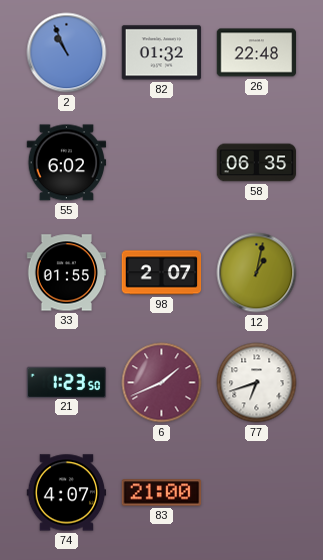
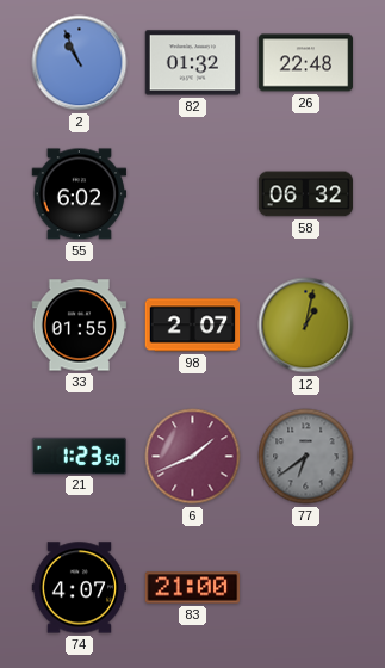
58: 06:35 -> 06:32 (306, 194)
77: 6:42 -> 6:39 (306, 457)
77 dial: white -> grey (306, 457)
